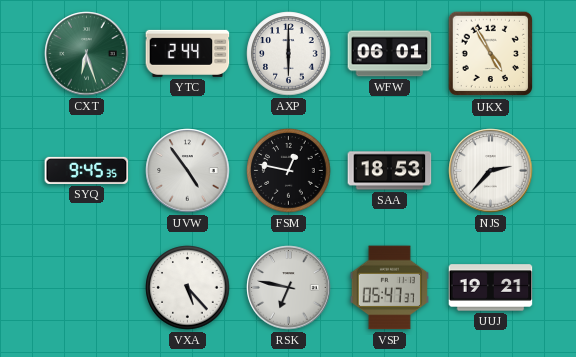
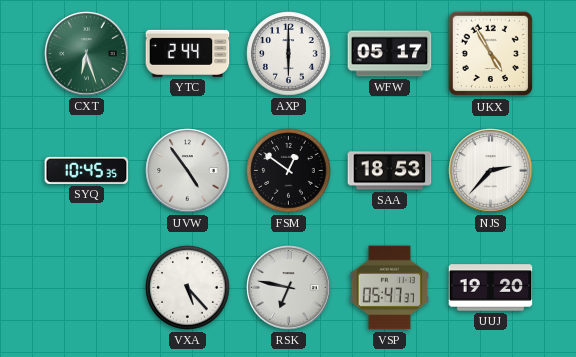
WFW: 06:01 -> 05:17 (390, 54)
SYQ: 9:45 -> 10:45 (87, 170)
FSM: 12:47 -> 12:51 (289, 171)
UUJ: 19:21 -> 19:20 (491, 288)
